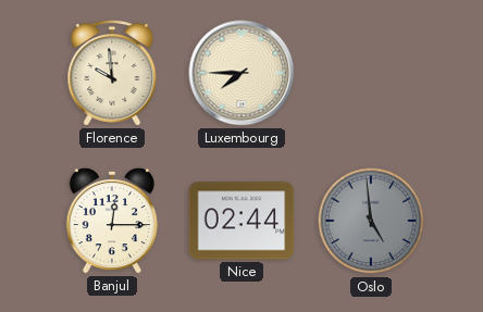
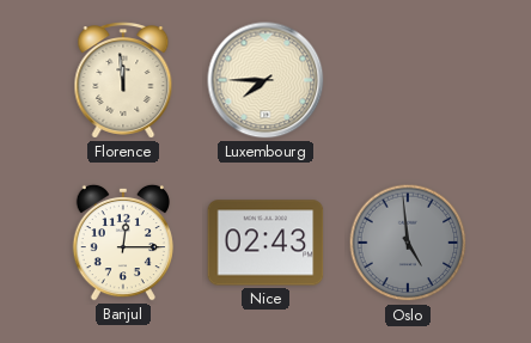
Florence: 9:59 -> 11:59 (123, 80)
Nice: 02:44 -> 02:43 (265, 243)
